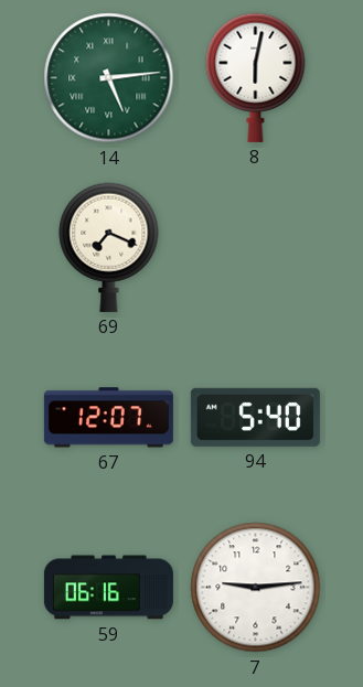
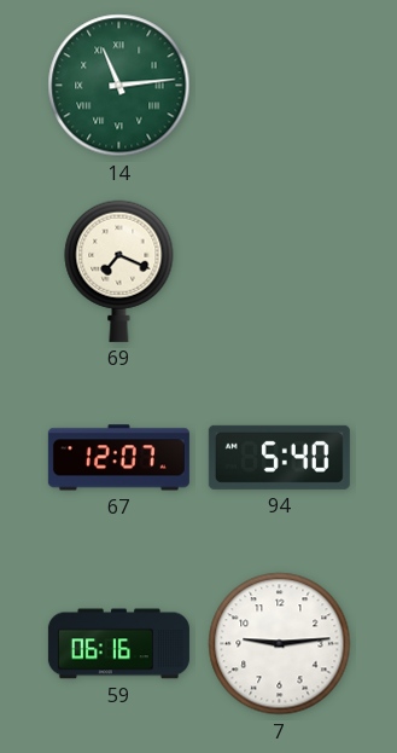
14: 5:14 -> 11:14 (119, 86)
8: 6:02 -> none (256, 77)
